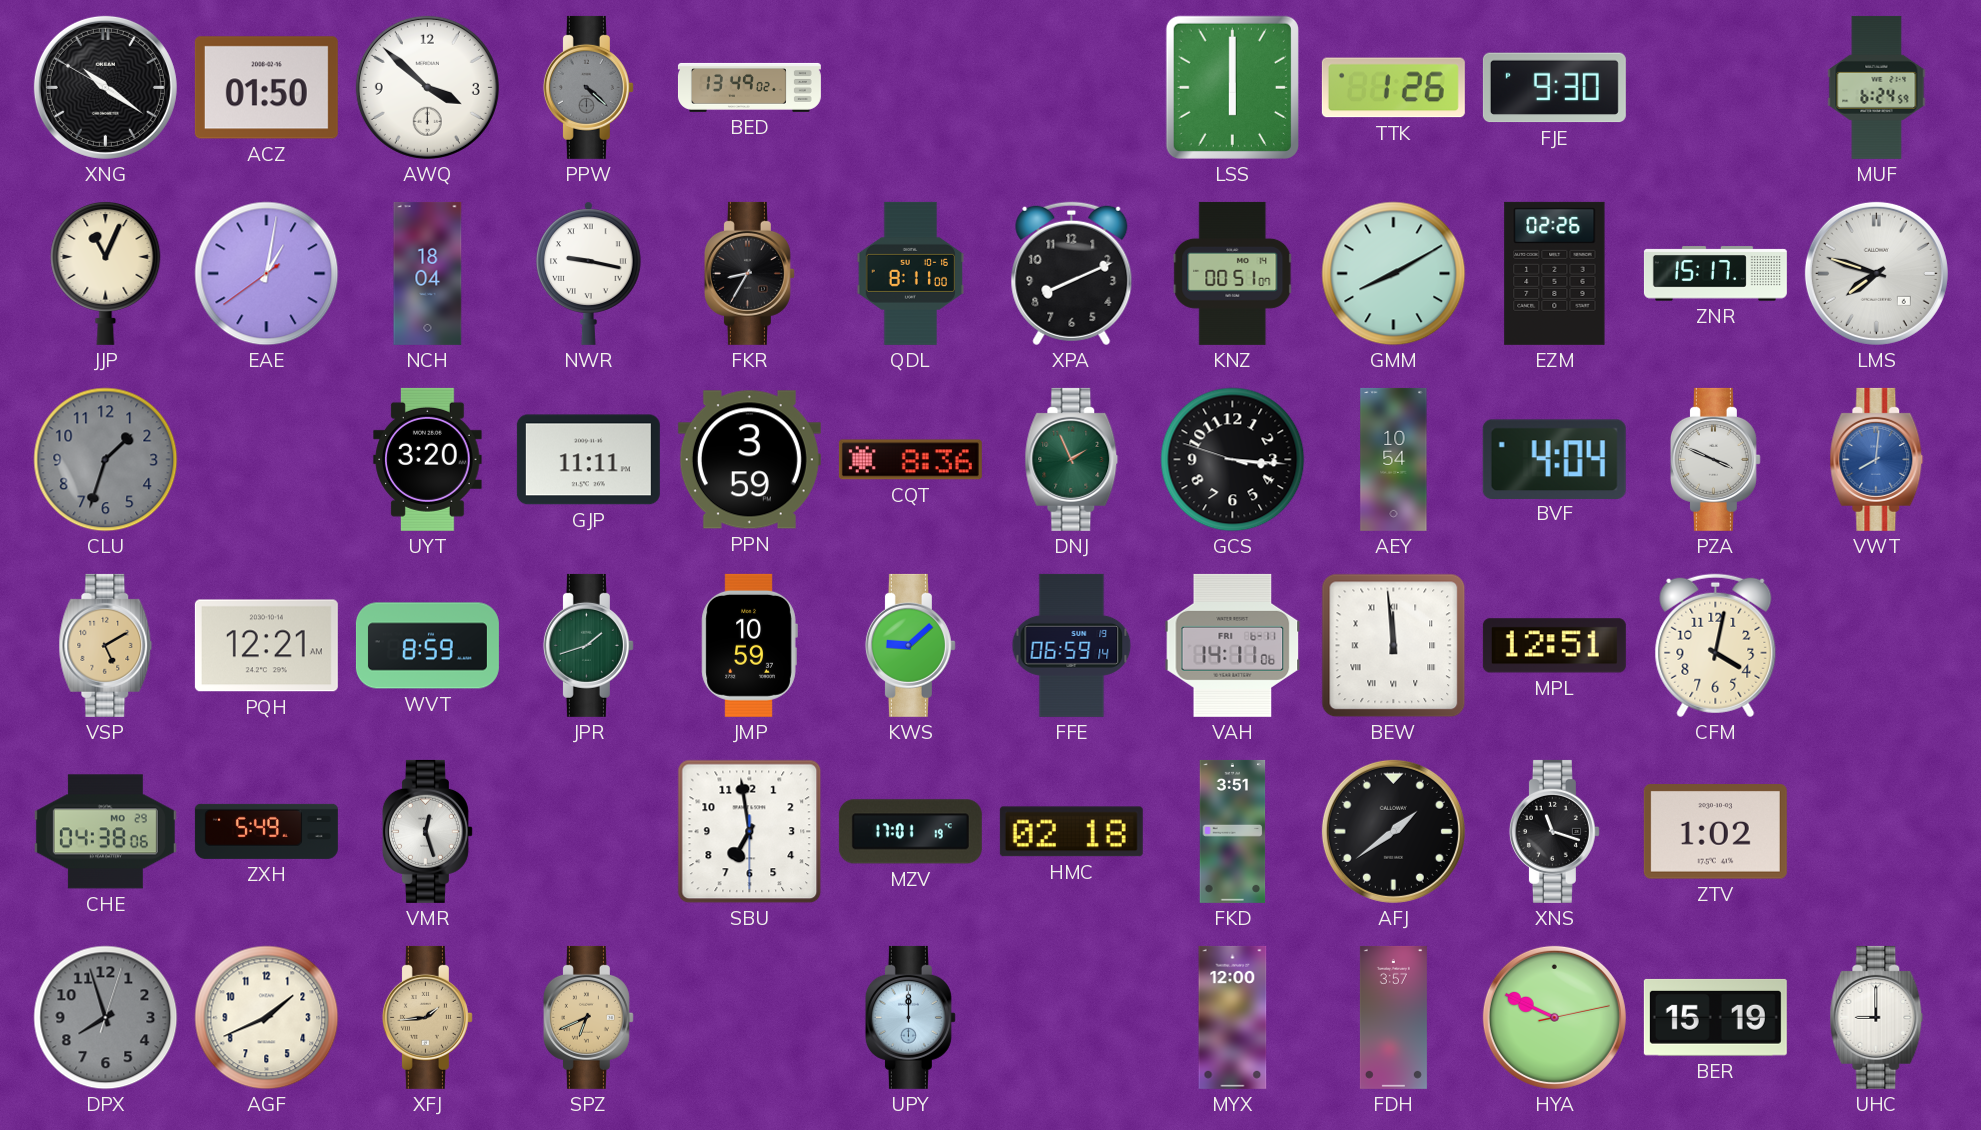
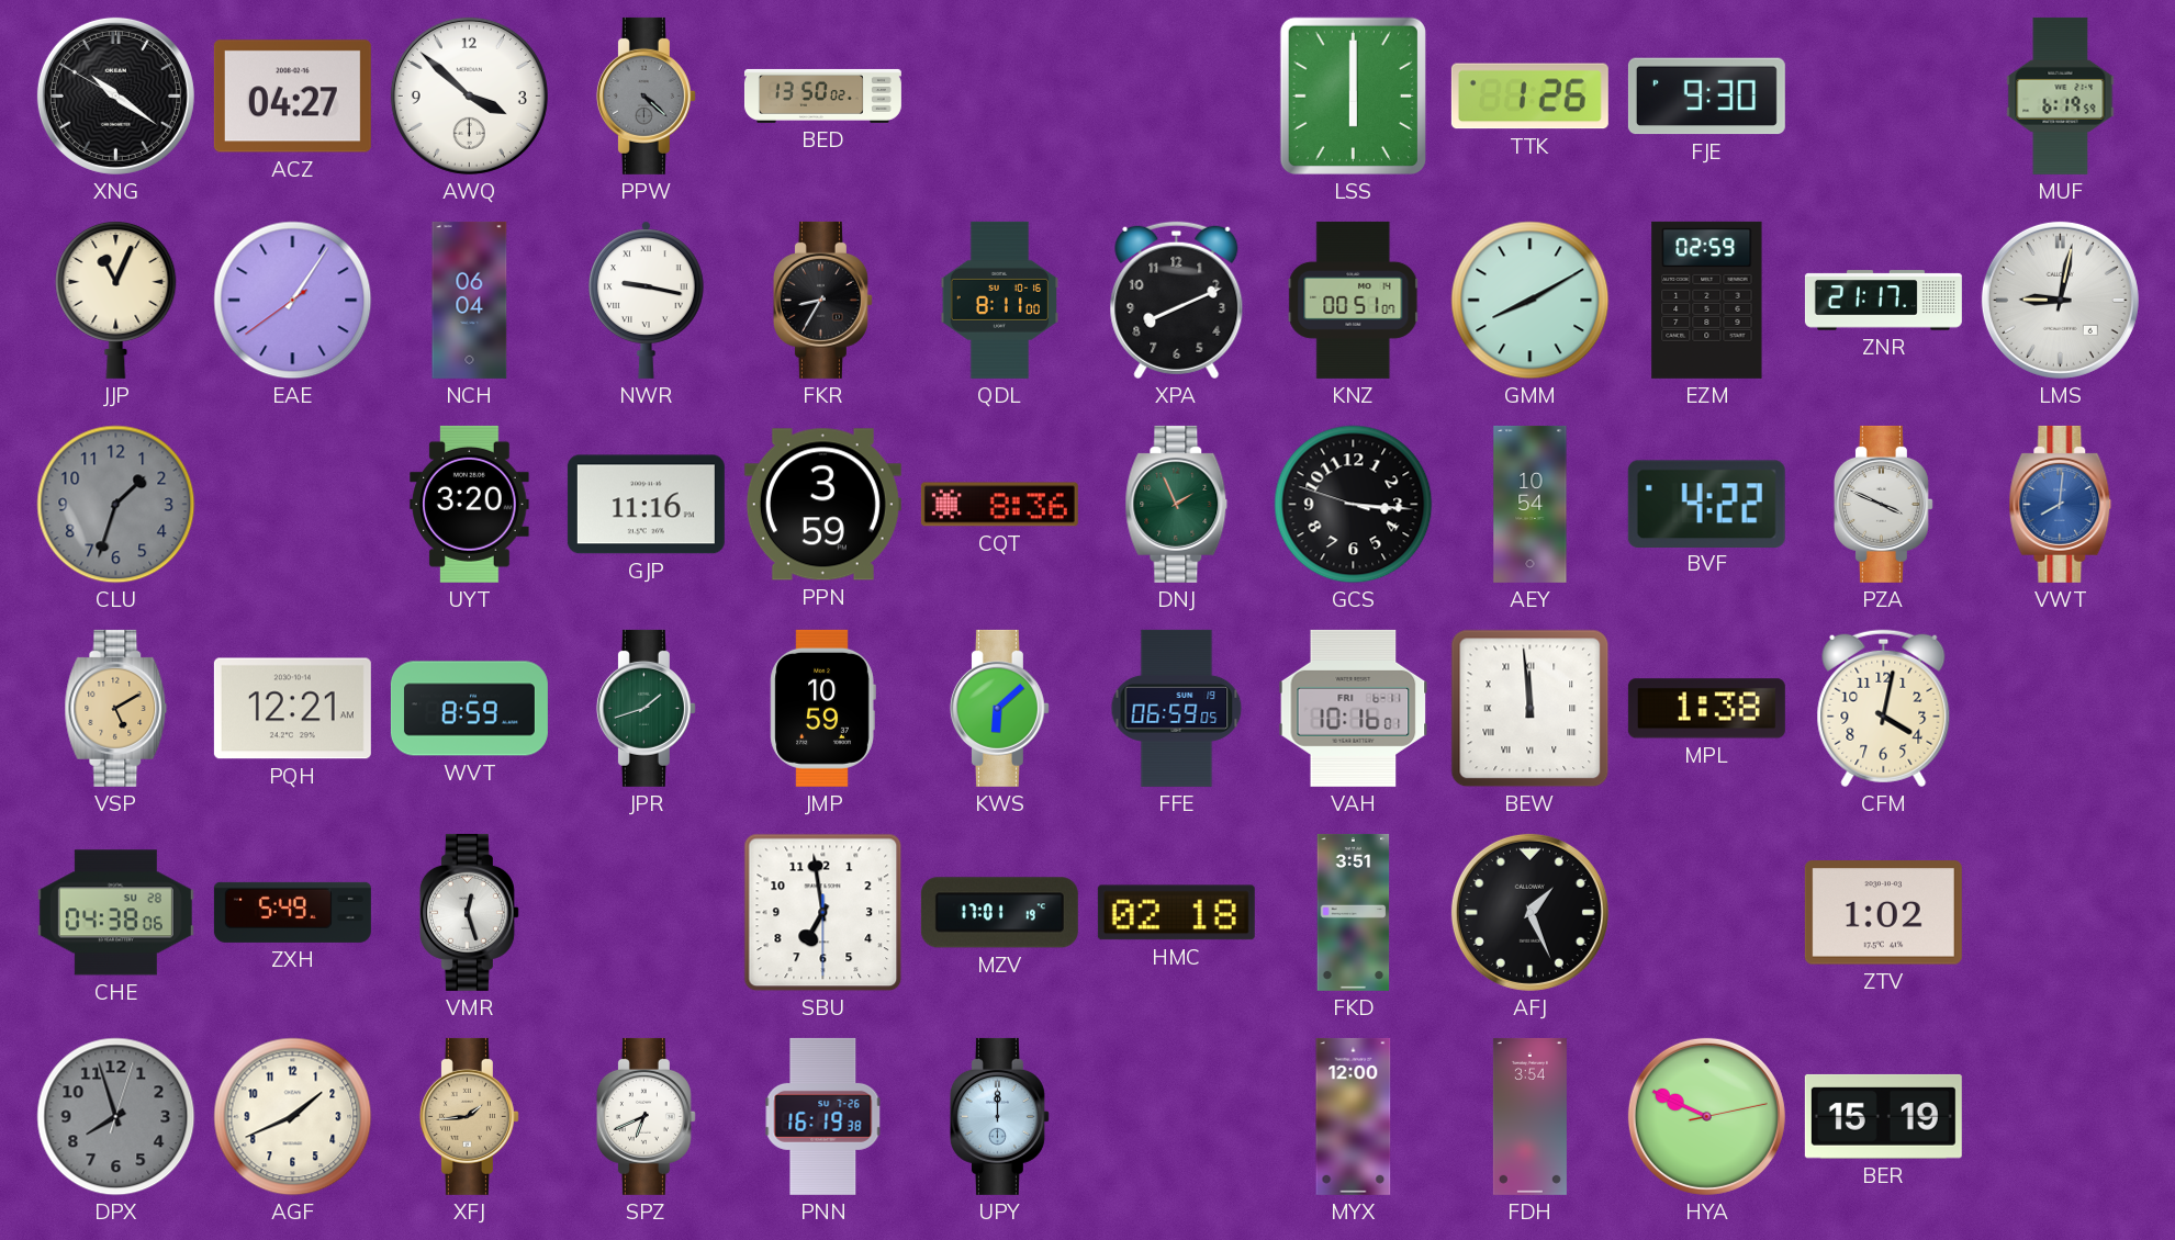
ACZ: 01:50 -> 04:27 (292, 97)
BED: 13:49 -> 13:50 (822, 95)
MUF: 6:24 -> 6:19 (2061, 95)
EAE: 1:01 -> 1:05 (293, 301)
NCH: 18:04 -> 06:04 (470, 300)
EZM: 02:26 -> 02:59 (1707, 300)
ZNR: 15:17 -> 21:17 (1883, 301)
LMS: 7:48 -> 9:02 (2060, 300)
GJP: 11:11 -> 11:16 (646, 505)
BVF: 4:04 -> 4:22 (1706, 504)
KWS: 9:08 -> 6:08 (999, 708)
FFE: 06:59:14 -> 06:59:05 (1177, 708)
VAH: 14:11 -> 10:16 (1354, 708)
MPL: 12:51 -> 1:38 (1706, 709)
CHE date: MO 29 -> SU 28 (115, 913)
AFJ: 1:39 -> 1:26 (1529, 912)
XNS: 11:18 -> none (1554, 831)
SPZ dial: champagne -> white (646, 1116)
PNN: none -> 16:19 (823, 1116)
FDH: 3:57 -> 3:54 (1529, 1116)
UHC: 9:00 -> none (1877, 1017)
